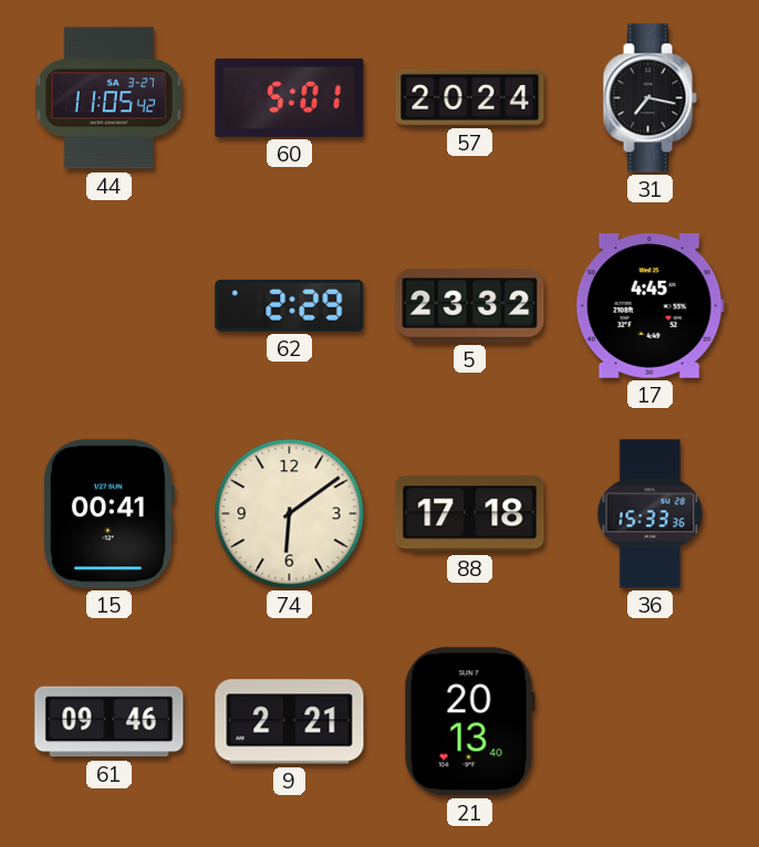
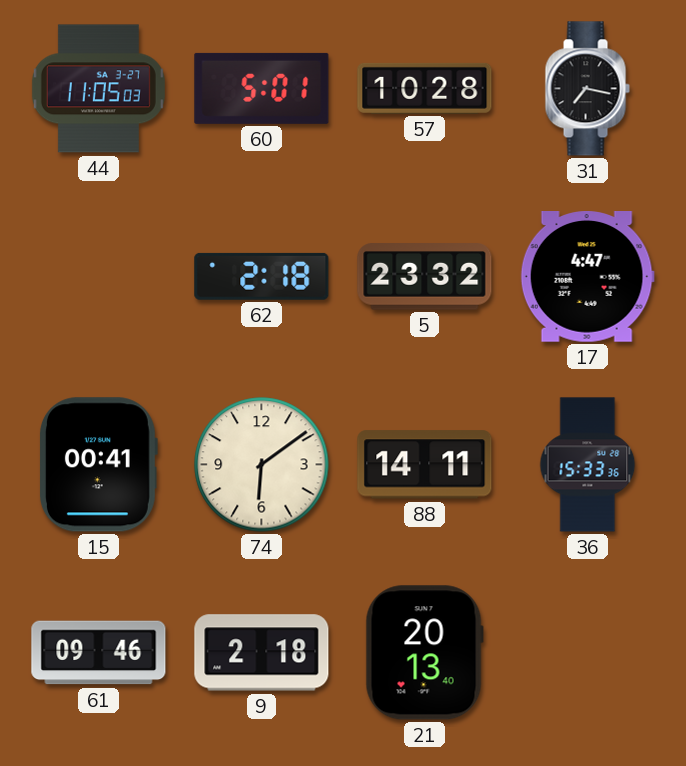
44: 11:05:42 -> 11:05:03 (98, 89)
57: 20:24 -> 10:28 (425, 88)
62: 2:29 -> 2:18 (262, 276)
17: 4:45 -> 4:47 (587, 277)
88: 17:18 -> 14:11 (425, 465)
9: 2:21 -> 2:18 (262, 653)
